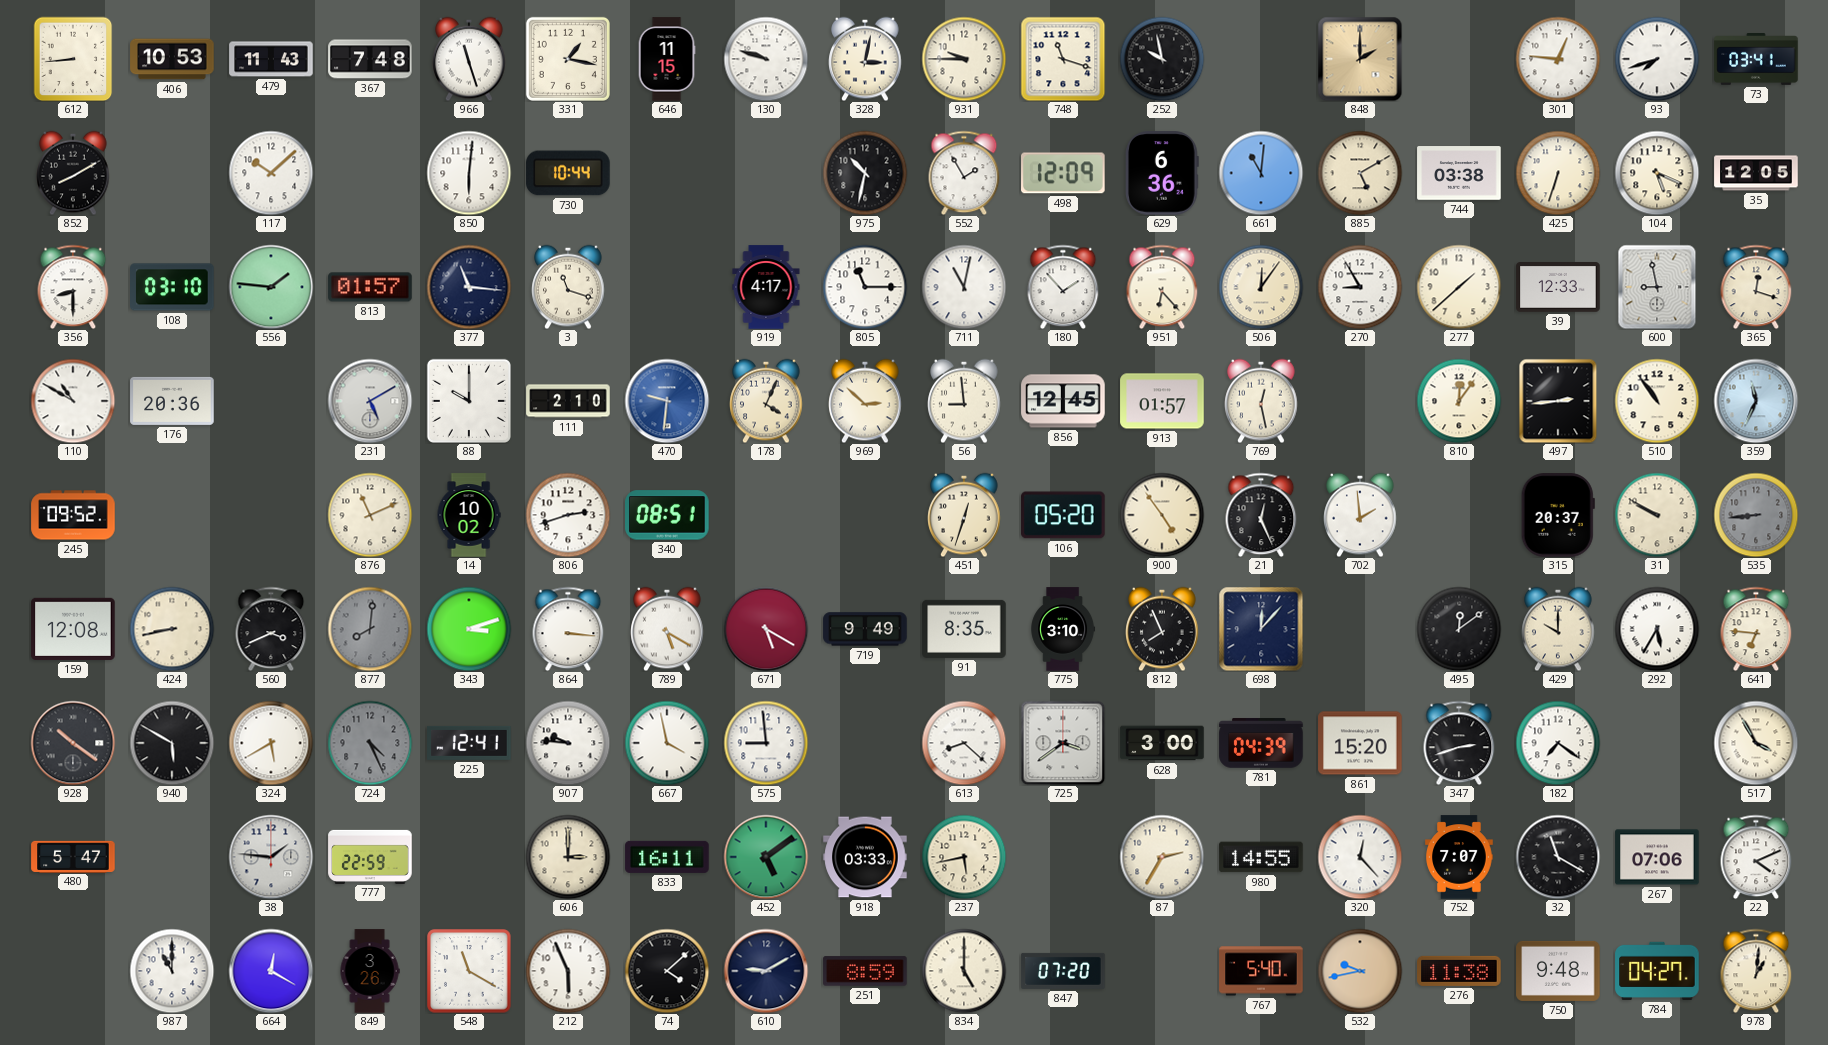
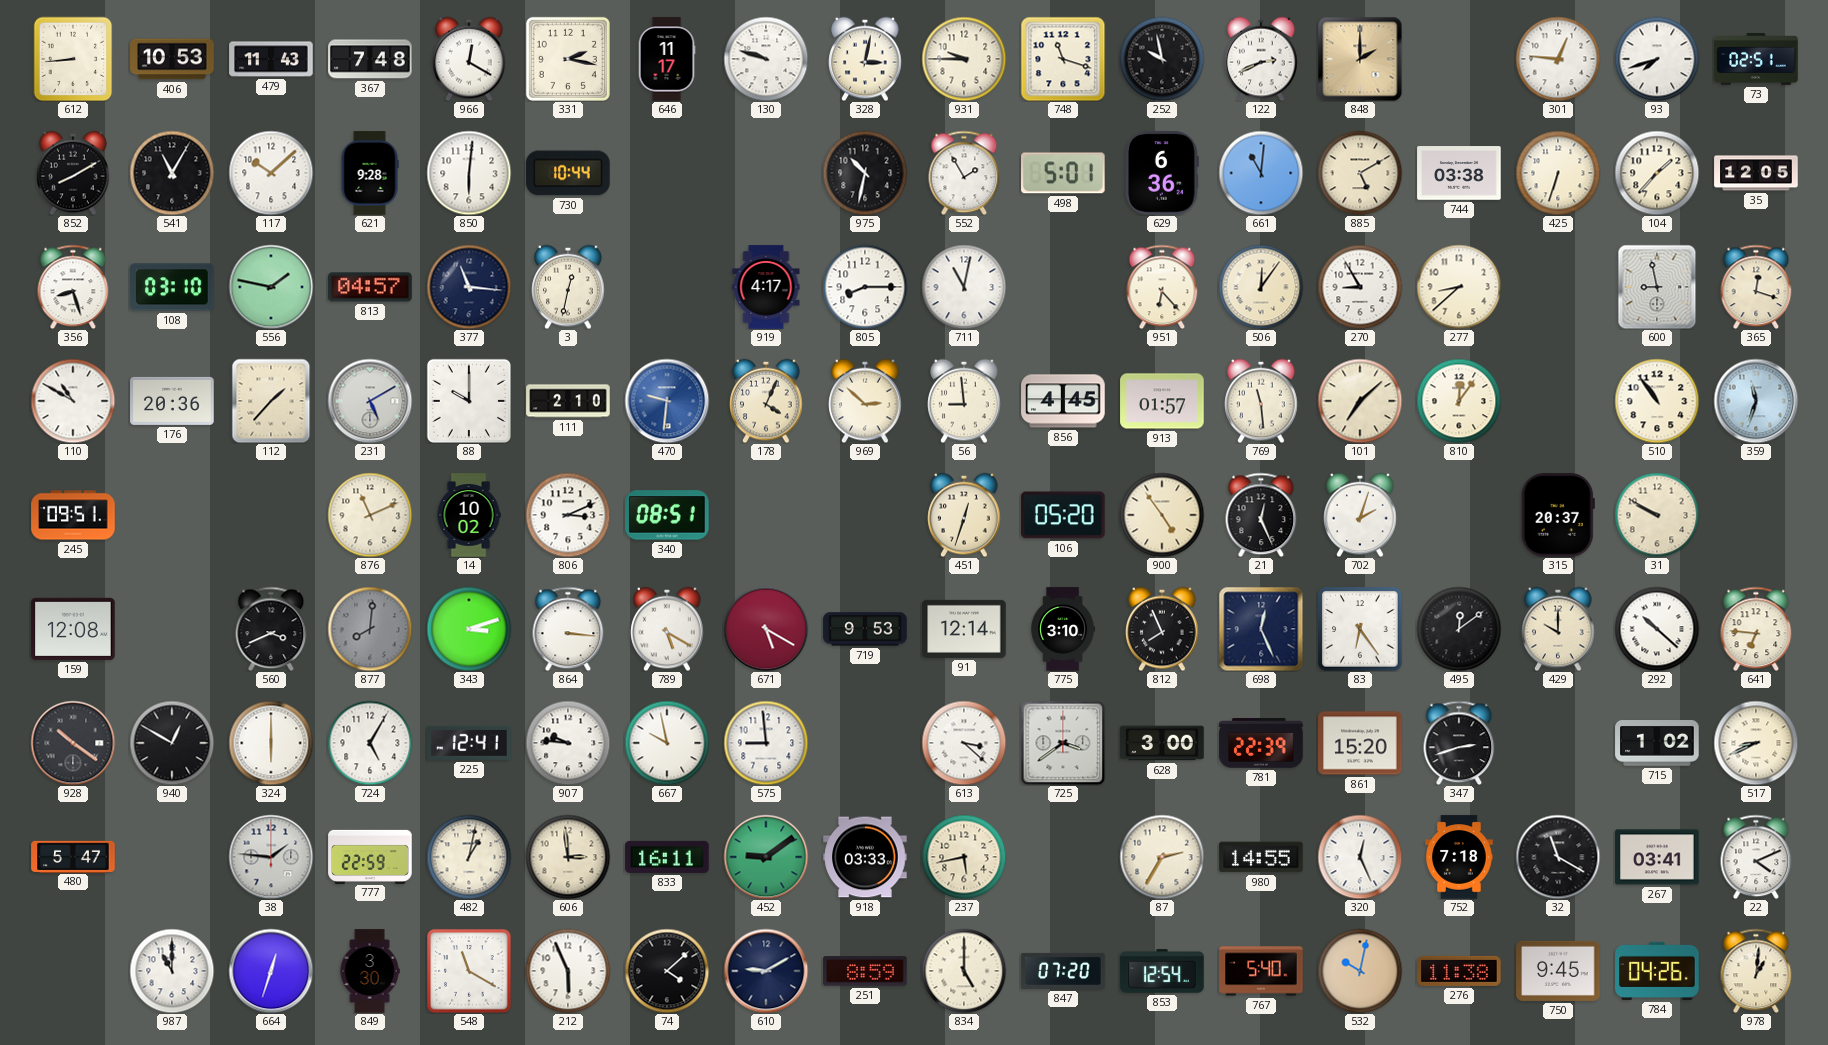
966: 11:27 -> 12:20 (469, 59)
331: 1:17 -> 2:17 (568, 59)
646: 11:15 -> 11:17 (667, 59)
122: none -> 2:41 (1261, 59)
73: 03:41 -> 02:51 (1756, 60)
541: none -> 11:05 (172, 173)
621: none -> 9:28 (370, 173)
498: 12:09 -> 5:01 (1063, 173)
104: 5:19 -> 1:37 (1657, 173)
356: 8:30 -> 8:27 (73, 287)
556: 1:46 -> 1:47 (271, 287)
813: 01:57 -> 04:57 (370, 287)
3: 11:18 -> 12:32 (568, 287)
805: 11:15 -> 8:15 (865, 287)
180: 1:53 -> none (1063, 287)
277: 1:38 -> 8:38 (1459, 287)
39: 12:33 -> none (1558, 287)
112: none -> 1:37 (271, 401)
856: 12:45 -> 4:45 (1063, 401)
769: 12:28 -> 11:29 (1261, 401)
101: none -> 7:08 (1360, 401)
497: 2:44 -> none (1558, 401)
359: 11:34 -> 11:33 (1756, 401)
245: 09:52 -> 09:51 (73, 515)
806: 2:42 -> 3:11 (568, 515)
702: 1:59 -> 2:03 (1360, 515)
535: 8:44 -> none (1756, 515)
424: 8:43 -> none (172, 629)
719: 9:49 -> 9:53 (865, 629)
91: 8:35 -> 12:14 (964, 629)
698: 12:07 -> 12:26 (1261, 629)
83: none -> 6:24 (1360, 629)
292: 5:35 -> 10:22 (1657, 629)
940: 5:50 -> 12:50 (172, 743)
324: 5:40 -> 6:00 (271, 743)
724: 4:26 -> 5:05 (370, 743)
724 dial: grey -> white (370, 743)
667: 3:58 -> 9:58 (667, 743)
613: 8:22 -> 3:22 (964, 743)
781: 04:39 -> 22:39 (1261, 743)
182: 7:21 -> none (1558, 743)
715: none -> 1:02 (1657, 744)
517: 3:55 -> 8:41 (1756, 743)
482: none -> 1:02 (469, 857)
606: 3:00 -> 2:59 (568, 857)
452: 5:09 -> 9:09 (766, 857)
320: 12:23 -> 12:26 (1360, 857)
752: 7:07 -> 7:18 (1459, 857)
267: 07:06 -> 03:41 (1657, 857)
664: 12:20 -> 12:33 (271, 971)
849: 3:26 -> 3:30 (370, 971)
853: none -> 12:54 (1162, 971)
532: 9:43 -> 10:02 (1360, 971)
750: 9:48 -> 9:45 (1558, 971)
784: 04:27 -> 04:26 (1657, 971)
